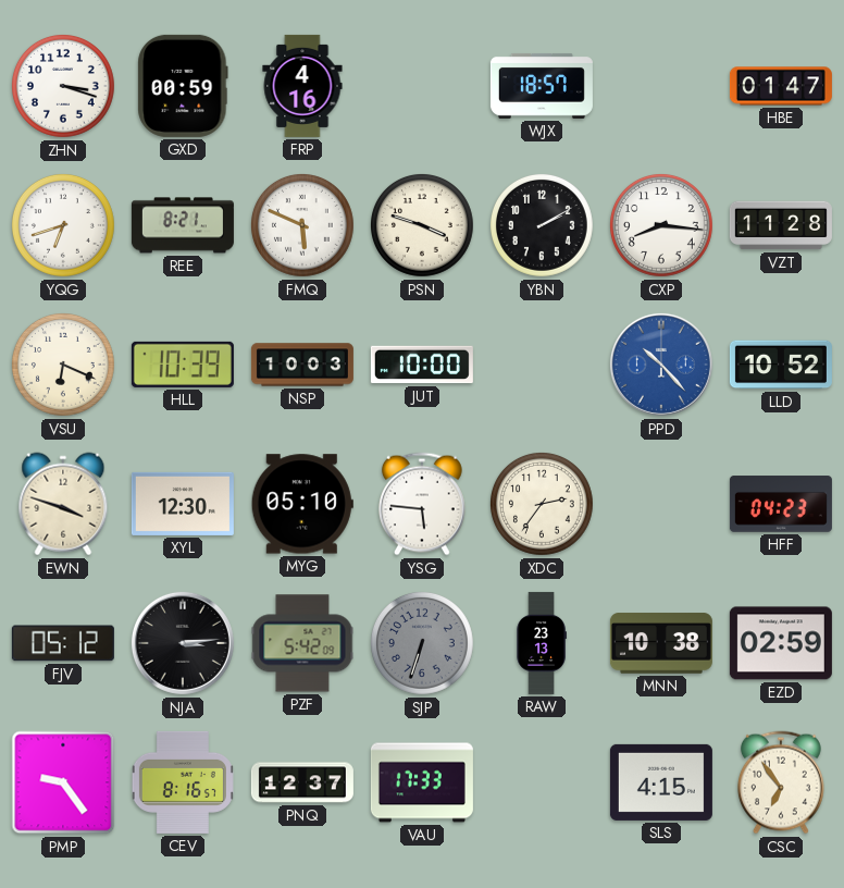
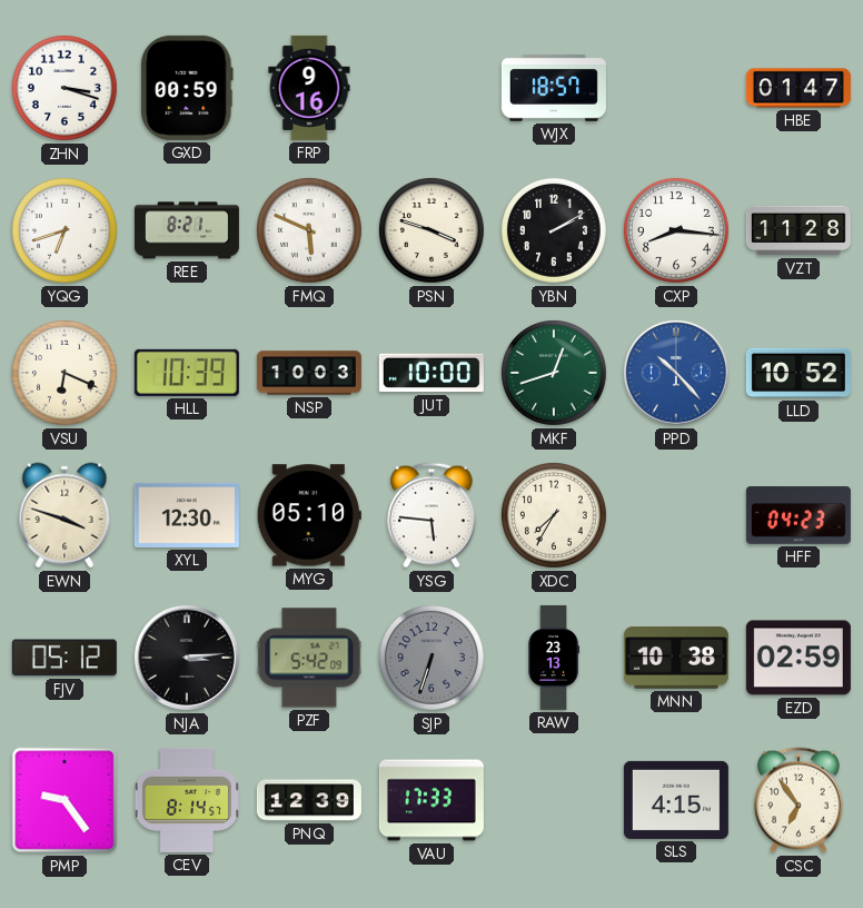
FRP: 4:16 -> 9:16 (309, 88)
MKF: none -> 12:42 (554, 373)
XDC: 2:36 -> 7:35 (554, 515)
CEV: 8:16 -> 8:14 (187, 800)
PNQ: 12:37 -> 12:39 (309, 800)
